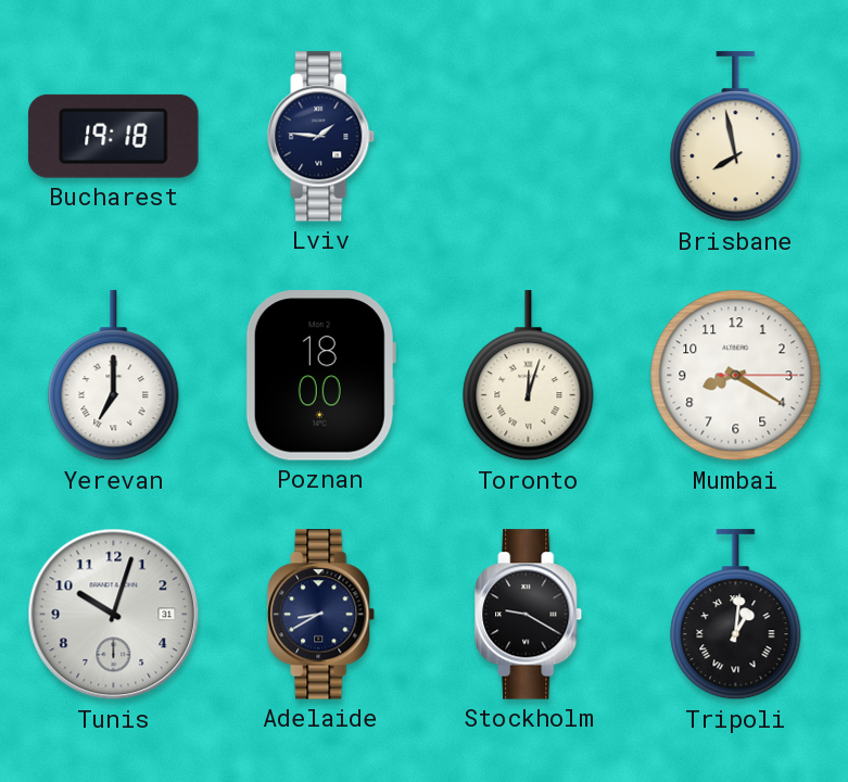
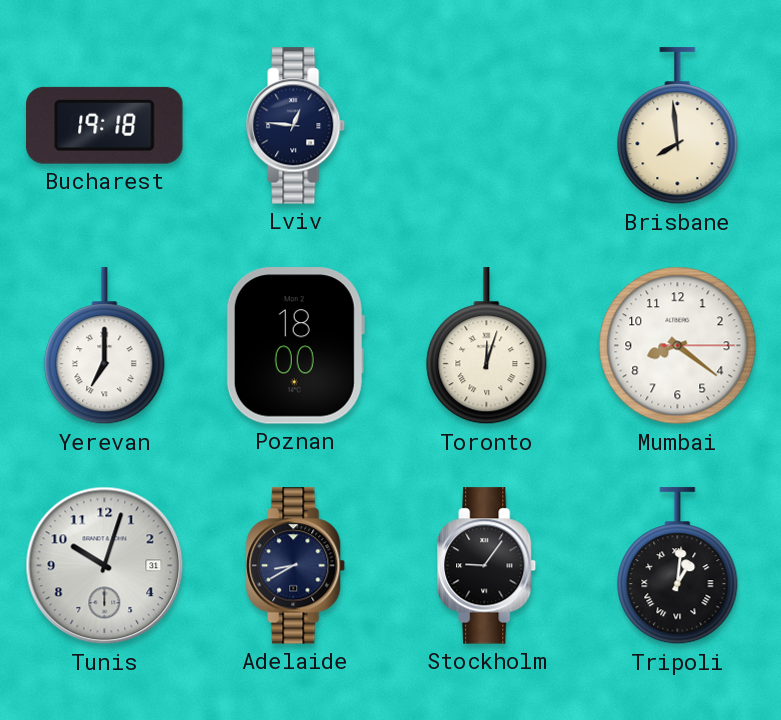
Lviv: 1:46 -> 12:46 (296, 126)
Brisbane: 7:58 -> 7:59 (678, 126)
Mumbai: 8:20 -> 8:21 (678, 346)
Stockholm: 9:20 -> 9:06 (487, 566)
